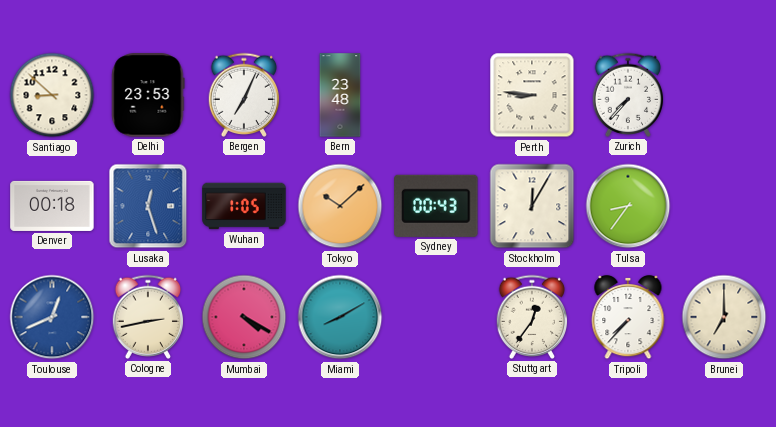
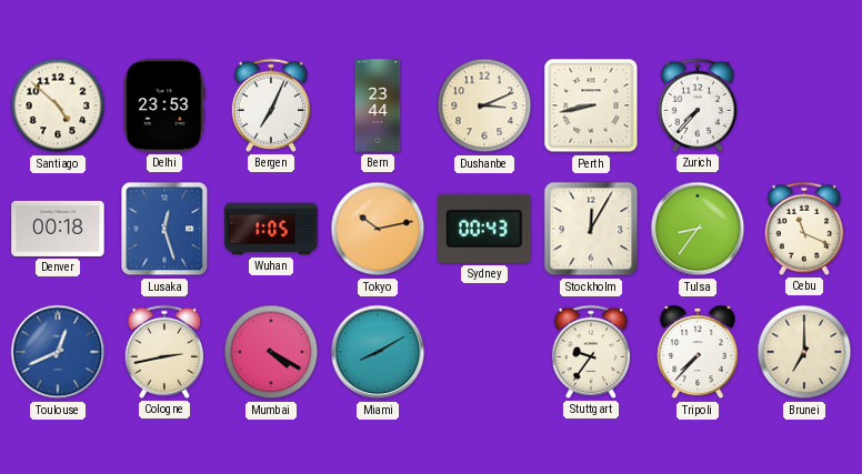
Santiago: 8:52 -> 4:52 (58, 105)
Bern: 23:48 -> 23:44 (378, 105)
Dushanbe: none -> 3:11 (484, 105)
Perth: 8:46 -> 8:43 (591, 105)
Tokyo: 10:08 -> 10:13 (378, 229)
Cebu: none -> 11:19 (804, 229)
Stuttgart: 12:36 -> 9:36 (591, 352)
